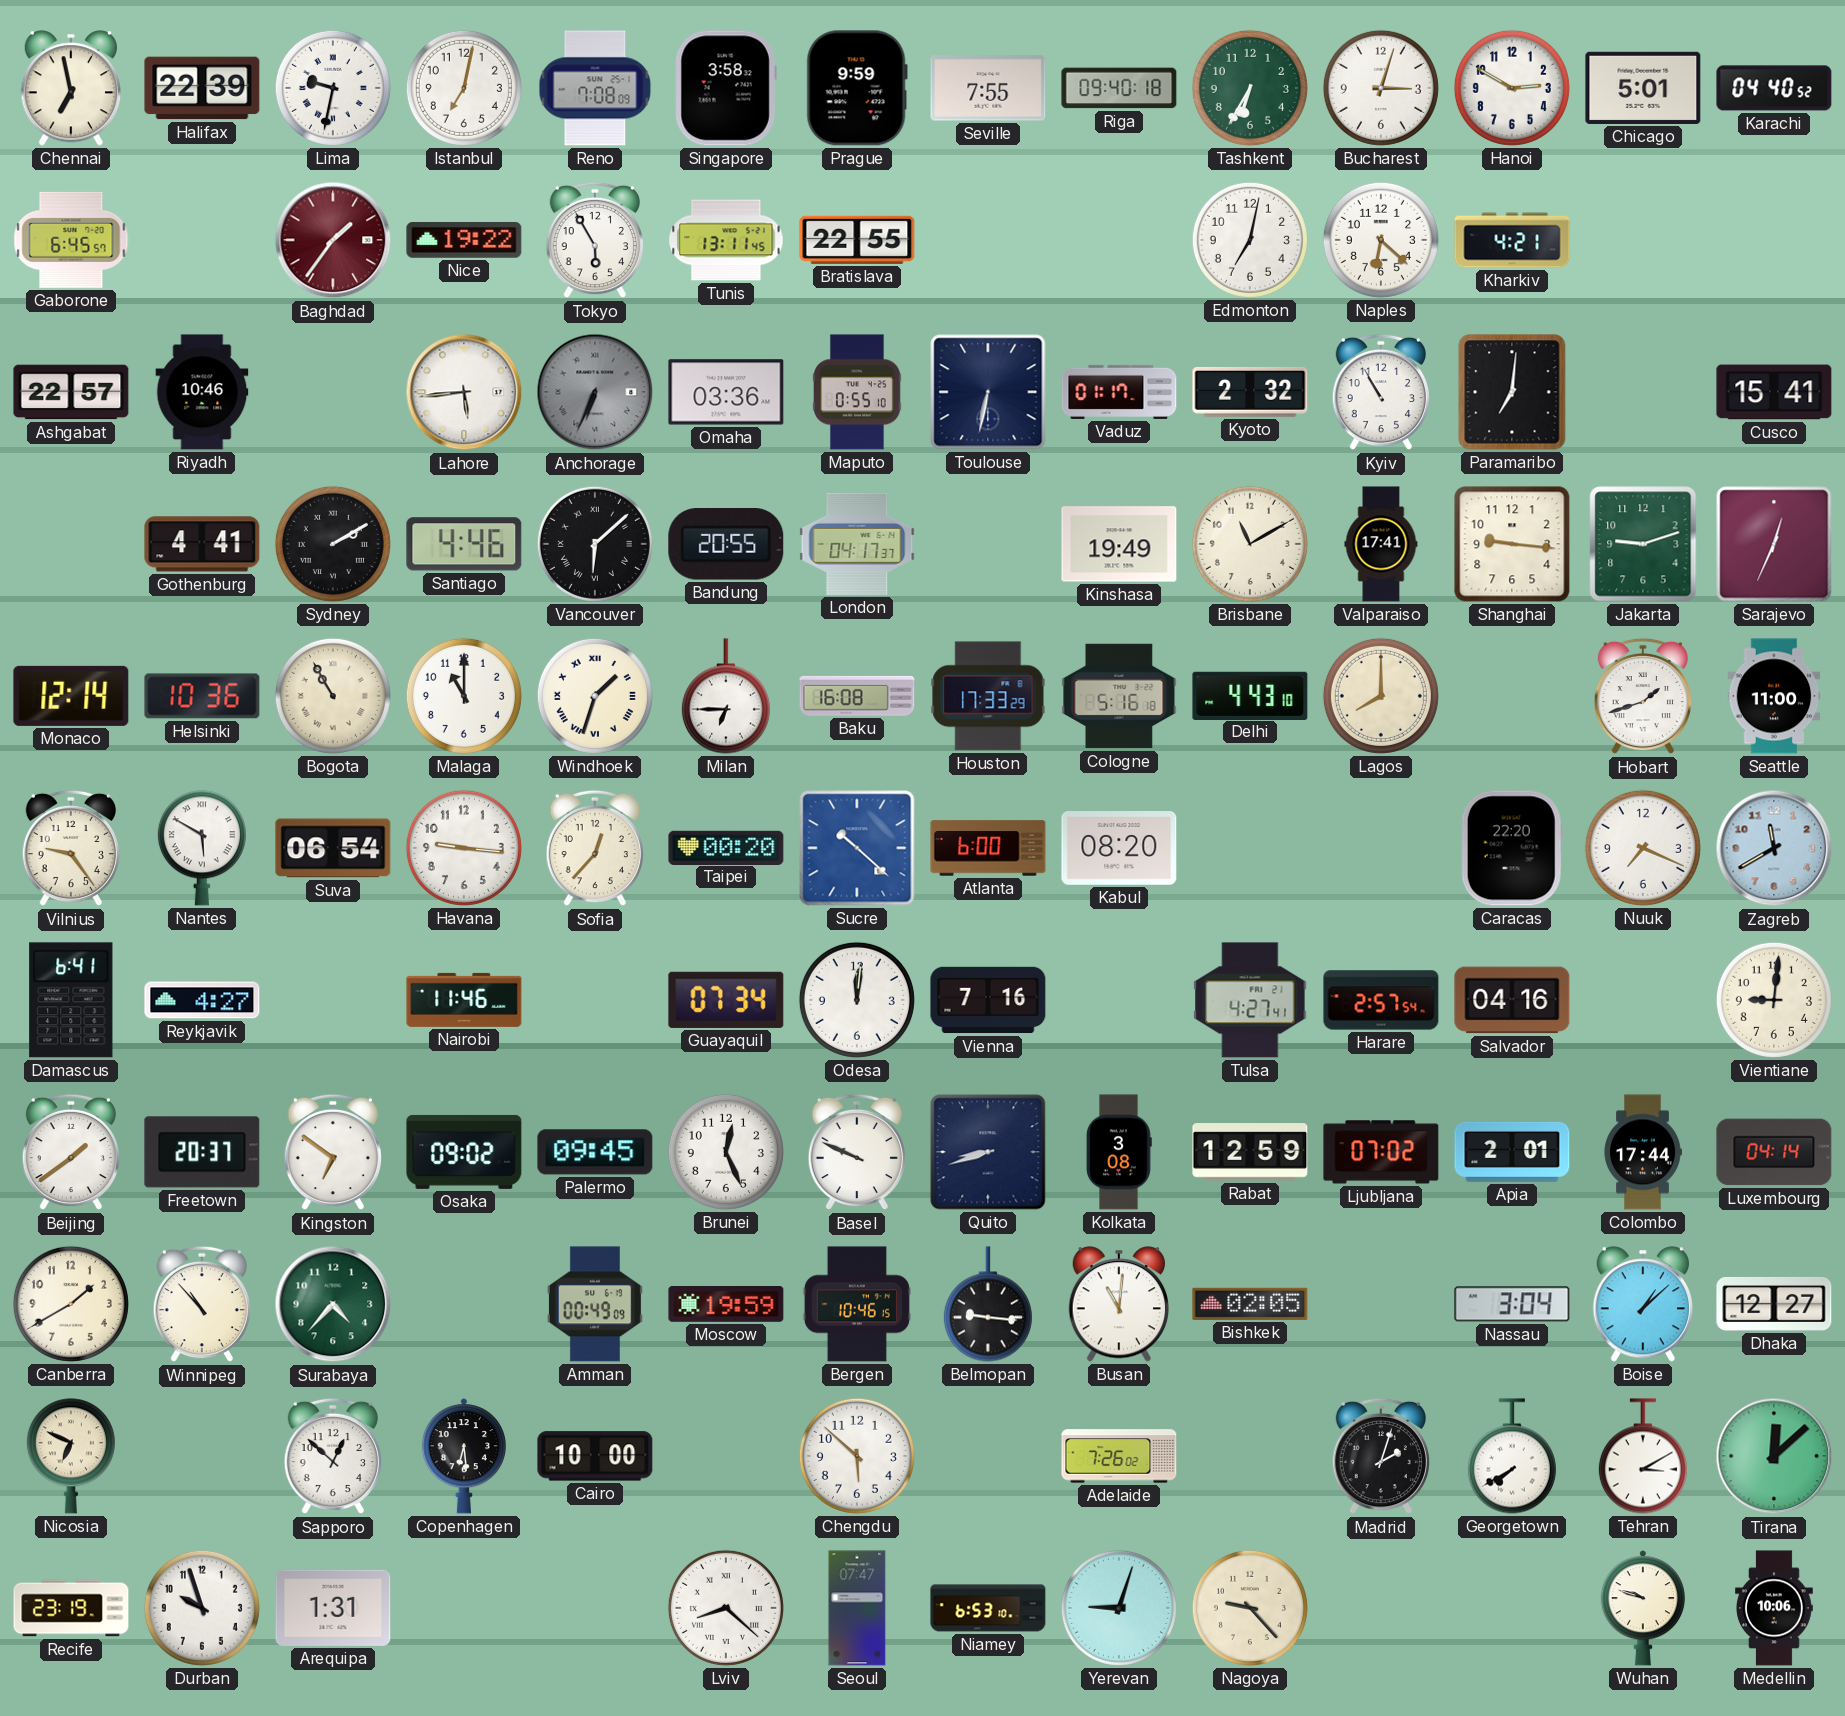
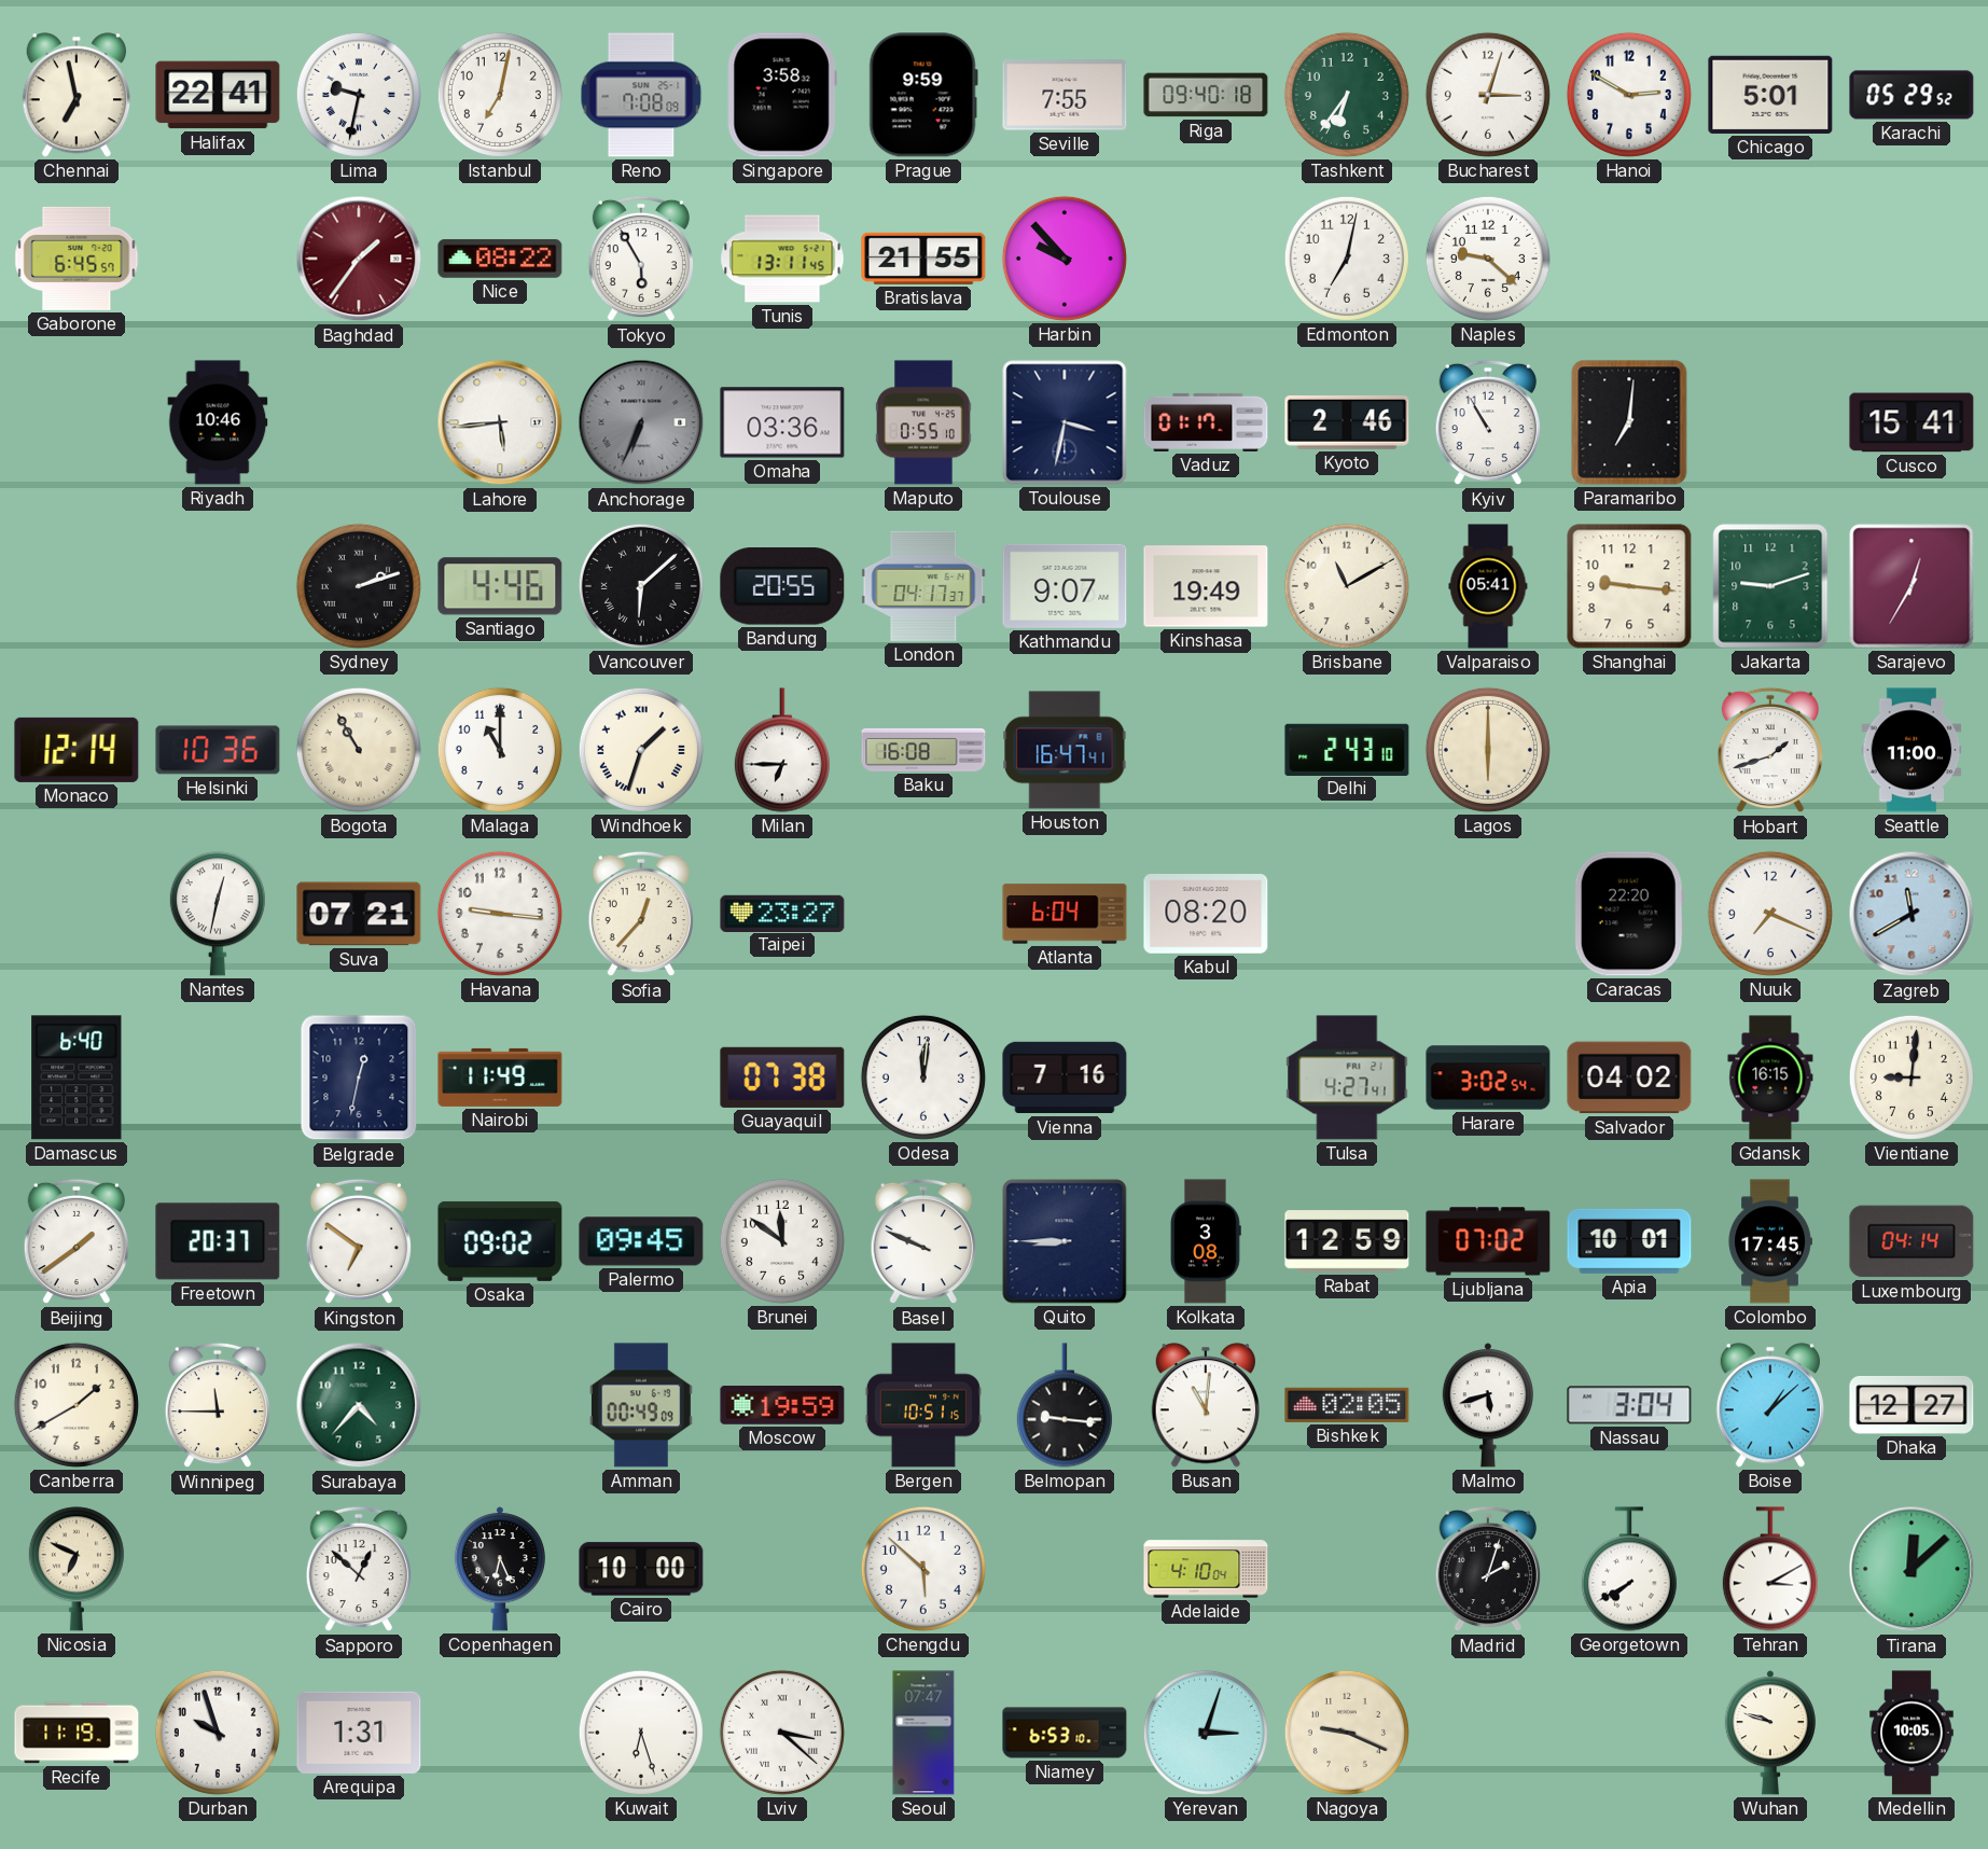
Halifax: 22:39 -> 22:41 (218, 95)
Tashkent: 6:35 -> 6:36 (1347, 95)
Karachi: 04:40 -> 05:29 (1911, 95)
Nice: 19:22 -> 08:22 (500, 259)
Bratislava: 22:55 -> 21:55 (923, 259)
Harbin: none -> 9:53 (1065, 259)
Naples: 6:22 -> 9:22 (1488, 259)
Kharkiv: 4:21 -> none (1512, 240)
Ashgabat: 22:57 -> none (71, 392)
Toulouse: 6:32 -> 3:32 (1065, 422)
Kyoto: 2:32 -> 2:46 (1347, 422)
Gothenburg: 4:41 -> none (202, 544)
Sydney: 2:10 -> 2:12 (359, 586)
Kathmandu: none -> 9:07 (1065, 586)
Valparaiso: 17:41 -> 05:41 (1488, 586)
Sarajevo: 12:34 -> 12:35 (1911, 586)
Houston: 17:33 -> 16:47 (1065, 750)
Cologne: 5:16 -> none (1119, 696)
Delhi: 4:43 -> 2:43 (1347, 749)
Lagos: 8:00 -> 6:00 (1488, 750)
Vilnius: 9:24 -> none (71, 848)
Nantes: 5:50 -> 12:32 (218, 914)
Suva: 06:54 -> 07:21 (359, 914)
Taipei: 00:20 -> 23:27 (782, 913)
Sucre: 10:22 -> none (857, 848)
Atlanta: 6:00 -> 6:04 (1065, 914)
Damascus: 6:41 -> 6:40 (77, 1078)
Reykjavik: 4:27 -> none (202, 1000)
Belgrade: none -> 12:32 (359, 1078)
Nairobi: 11:46 -> 11:49 (500, 1078)
Guayaquil: 07:34 -> 07:38 (782, 1078)
Harare: 2:57 -> 3:02 (1488, 1078)
Salvador: 04:16 -> 04:02 (1629, 1078)
Gdansk: none -> 16:15 (1770, 1078)
Brunei: 12:26 -> 11:51 (782, 1241)
Quito: 8:42 -> 8:45 (1065, 1241)
Apia: 2:01 -> 10:01 (1629, 1241)
Colombo: 17:44 -> 17:45 (1770, 1241)
Winnipeg: 10:53 -> 11:45 (218, 1405)
Bergen: 10:46 -> 10:51 (923, 1405)
Malmo: none -> 5:42 (1487, 1405)
Copenhagen: 6:29 -> 6:26 (499, 1569)
Adelaide: 7:26 -> 4:10 (1206, 1569)
Recife: 23:19 -> 11:19 (77, 1733)
Kuwait: none -> 6:27 (641, 1733)
Lviv: 8:22 -> 3:22 (782, 1733)
Yerevan: 9:03 -> 3:03 (1206, 1733)
Nagoya: 9:23 -> 9:19 (1347, 1733)
Medellin: 10:06 -> 10:05 (1913, 1733)
